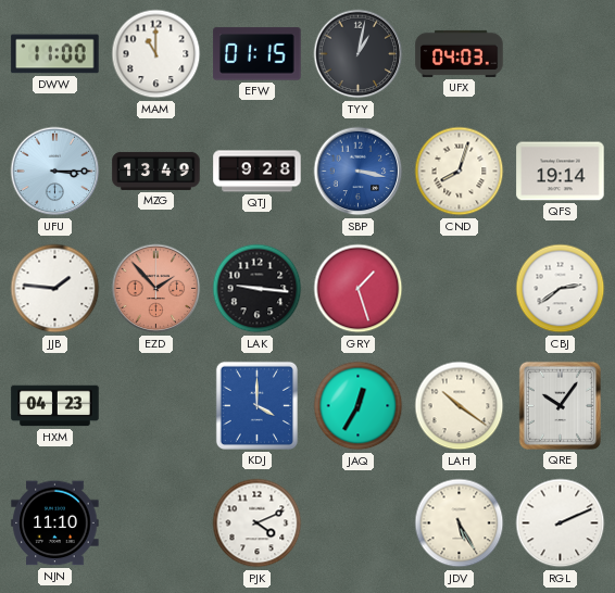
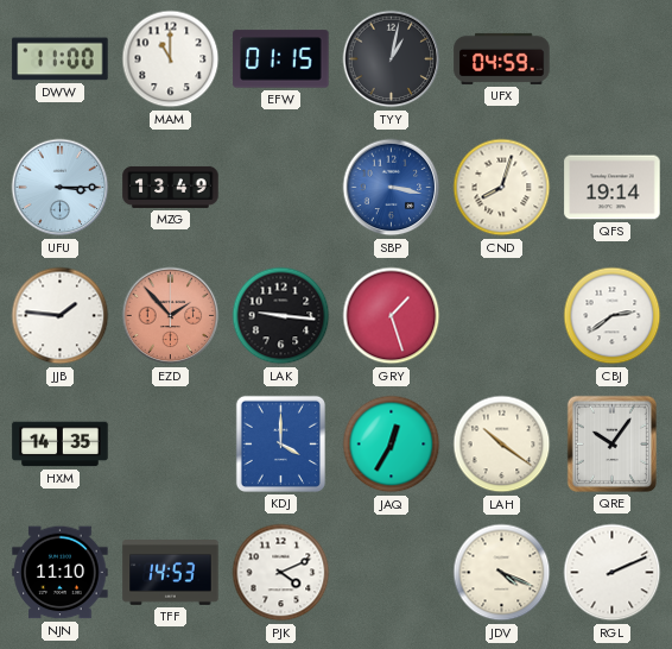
UFX: 04:03 -> 04:59 (502, 58)
QTJ: 9:28 -> none (258, 172)
HXM: 04:23 -> 14:35 (61, 445)
TFF: none -> 14:53 (171, 573)
JDV: 5:25 -> 4:19 (502, 573)
